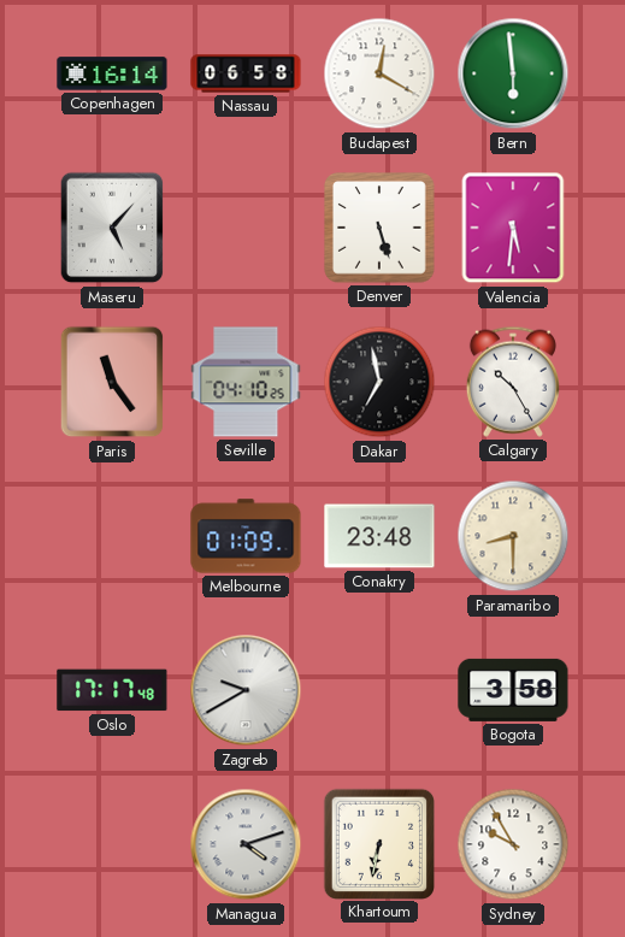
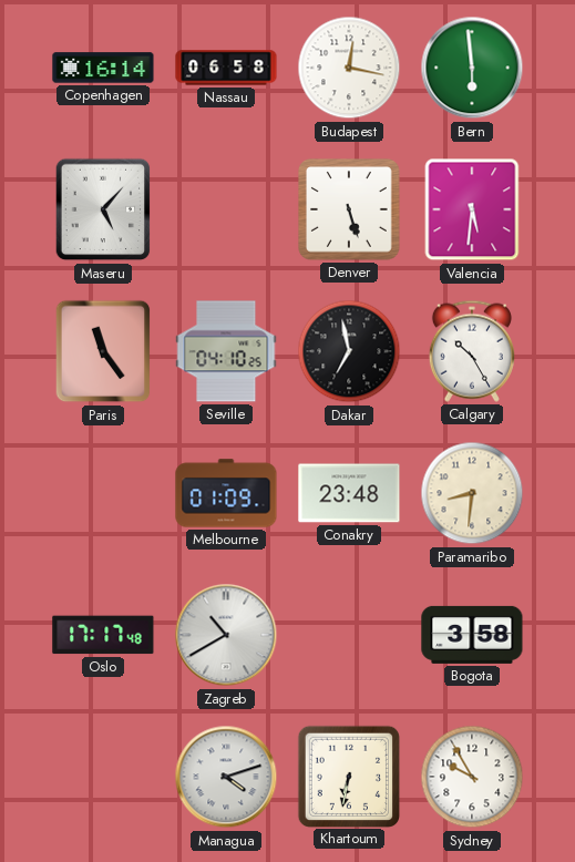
Budapest: 12:20 -> 12:17 (349, 68)
Paramaribo: 8:30 -> 8:31 (472, 493)
Zagreb: 9:40 -> 10:40 (226, 635)
